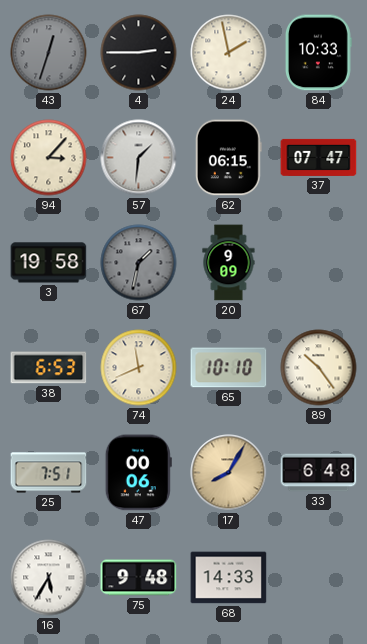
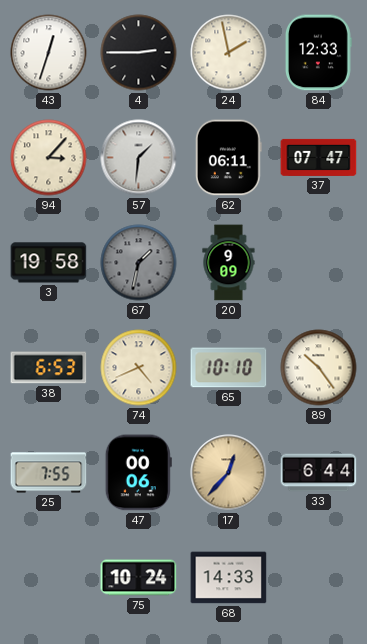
43 dial: grey -> white (49, 53)
84: 10:33 -> 12:33 (318, 53)
62: 06:15 -> 06:11 (228, 158)
74: 11:41 -> 4:41 (139, 368)
25: 7:51 -> 7:55 (49, 473)
17: 8:05 -> 12:37 (229, 473)
33: 6:48 -> 6:44 (319, 473)
16: 5:35 -> none (49, 578)
75: 9:48 -> 10:24 (139, 578)
